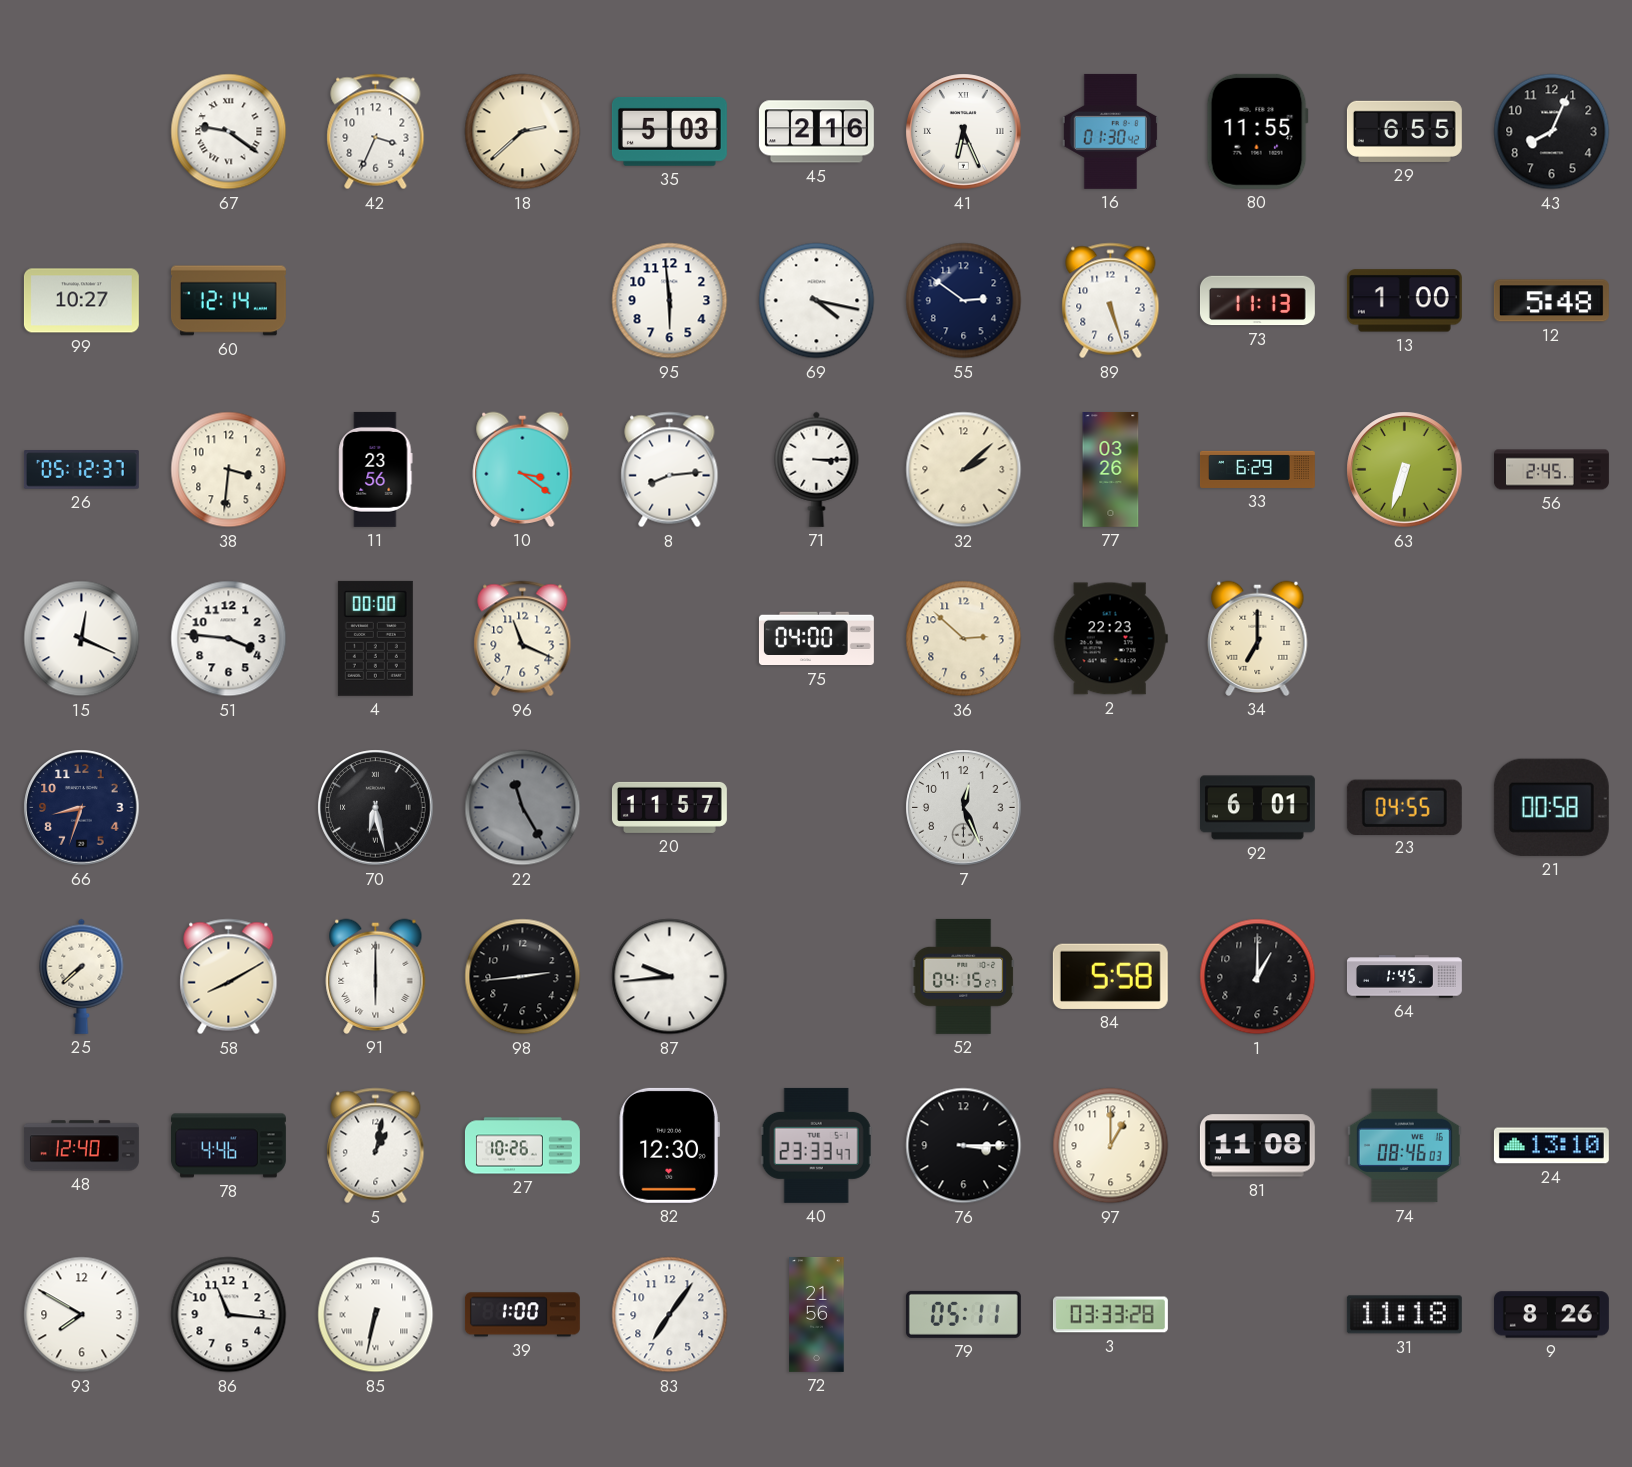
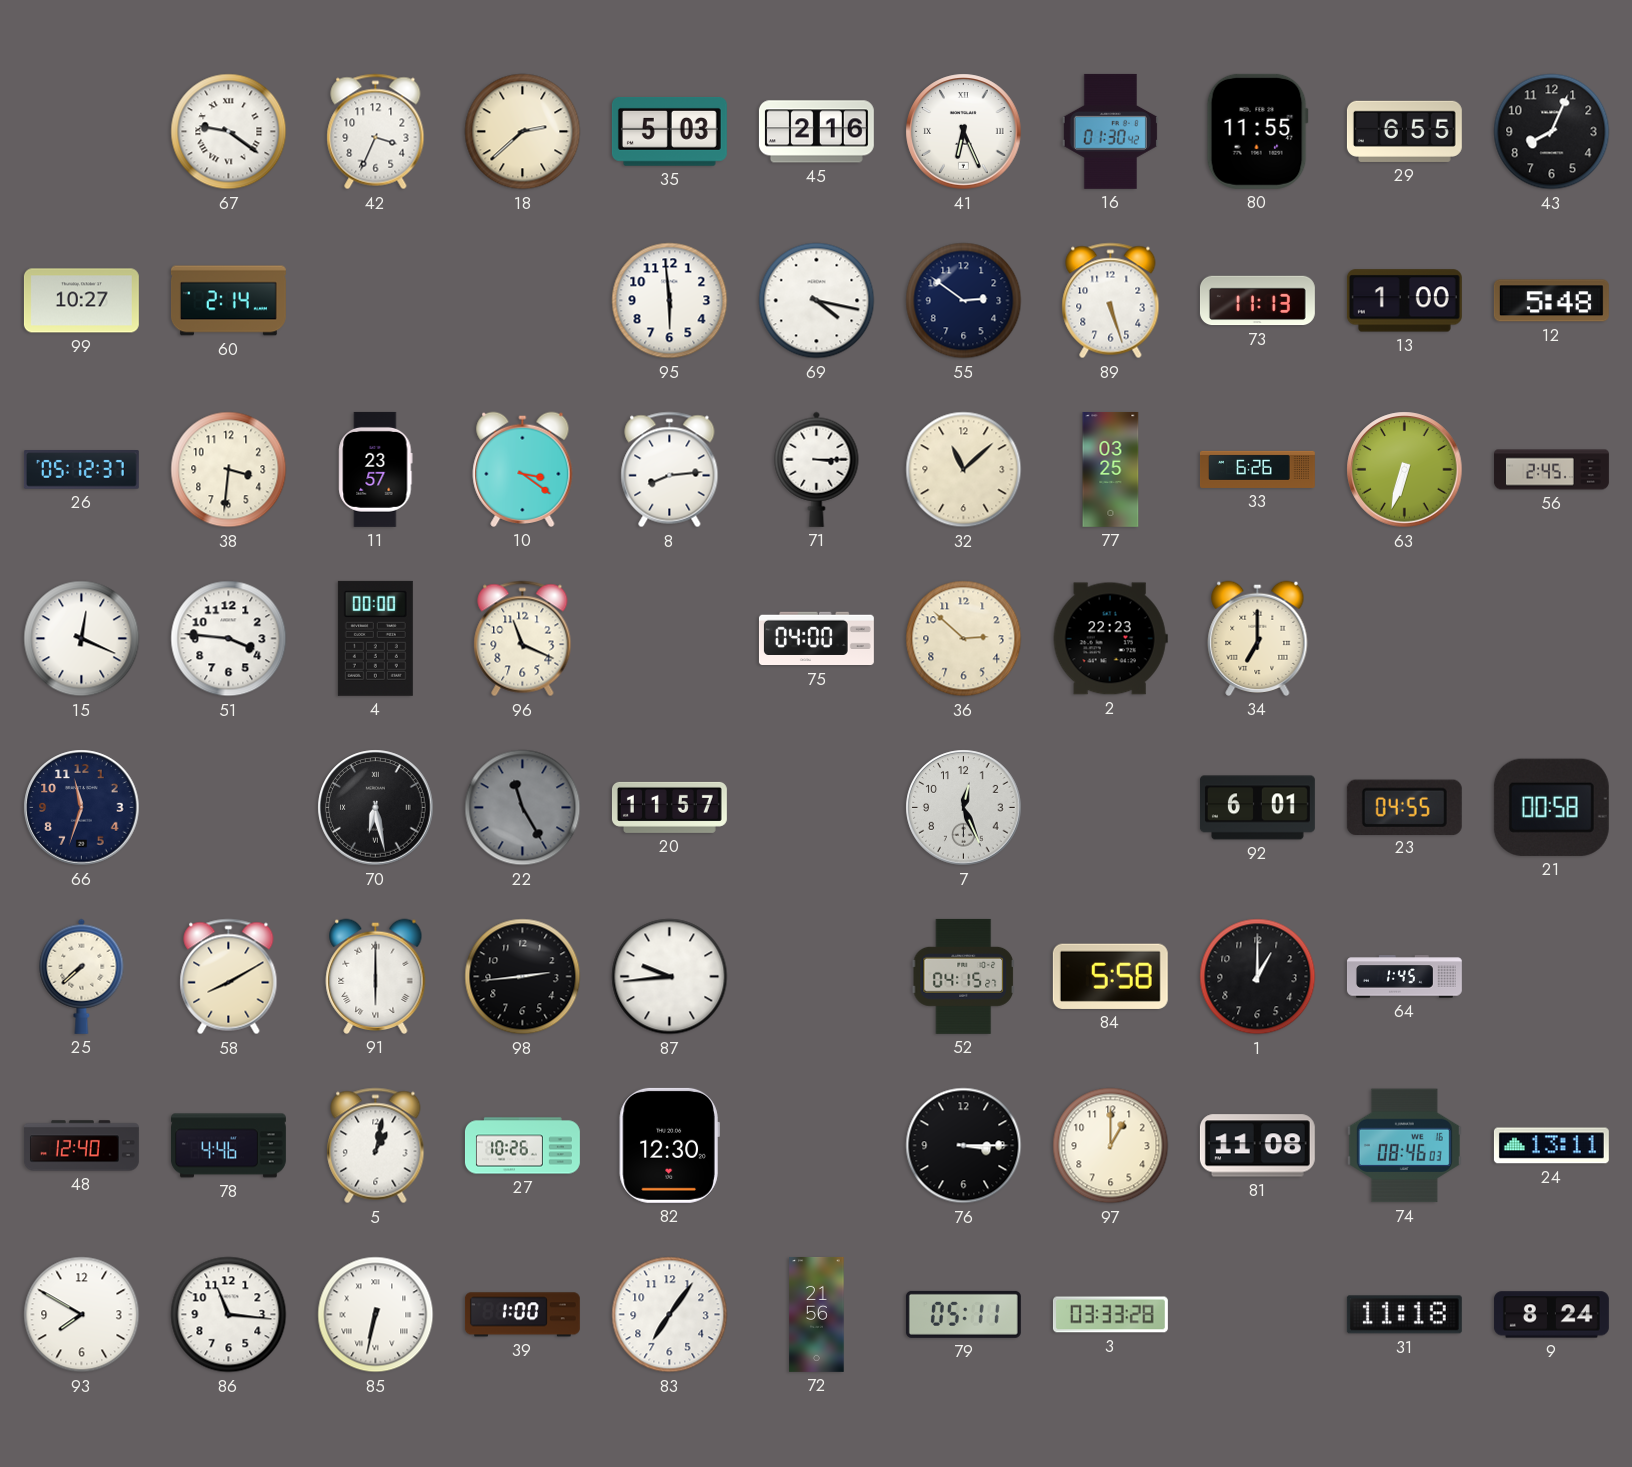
60: 12:14 -> 2:14 (228, 301)
11: 23:56 -> 23:57 (376, 469)
32: 2:08 -> 11:08 (964, 470)
77: 03:26 -> 03:25 (1111, 469)
33: 6:29 -> 6:26 (1257, 469)
66: 8:33 -> 11:33 (82, 808)
40: 23:33 -> none (816, 1145)
24: 13:10 -> 13:11 (1551, 1146)
9: 8:26 -> 8:24 (1551, 1315)
